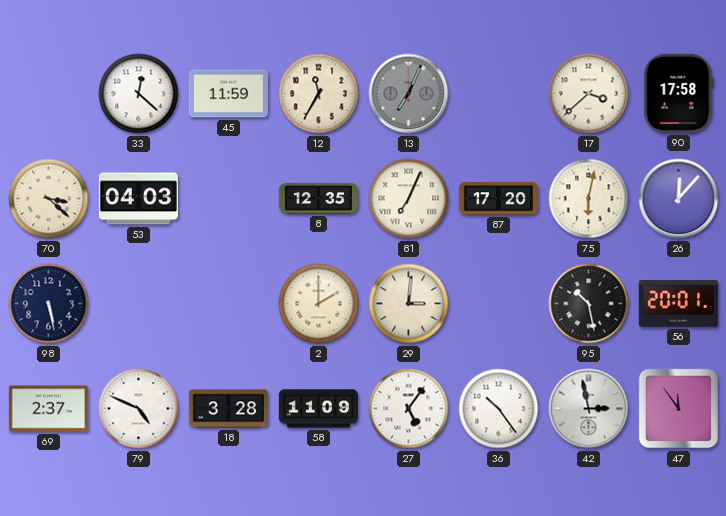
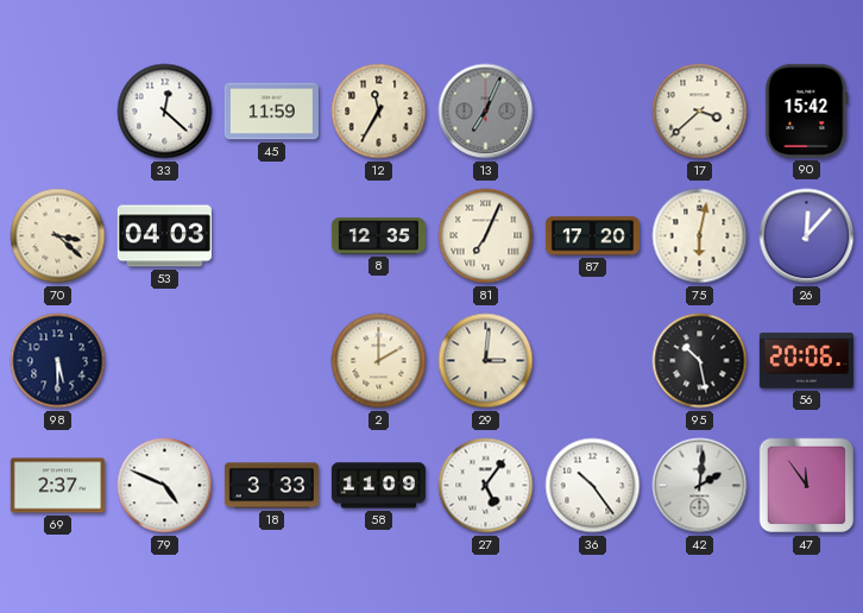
90: 17:58 -> 15:42 (807, 110)
98: 5:28 -> 5:30 (58, 361)
56: 20:01 -> 20:06 (806, 361)
18: 3:28 -> 3:33 (271, 486)
42: 2:58 -> 2:01 (700, 486)
